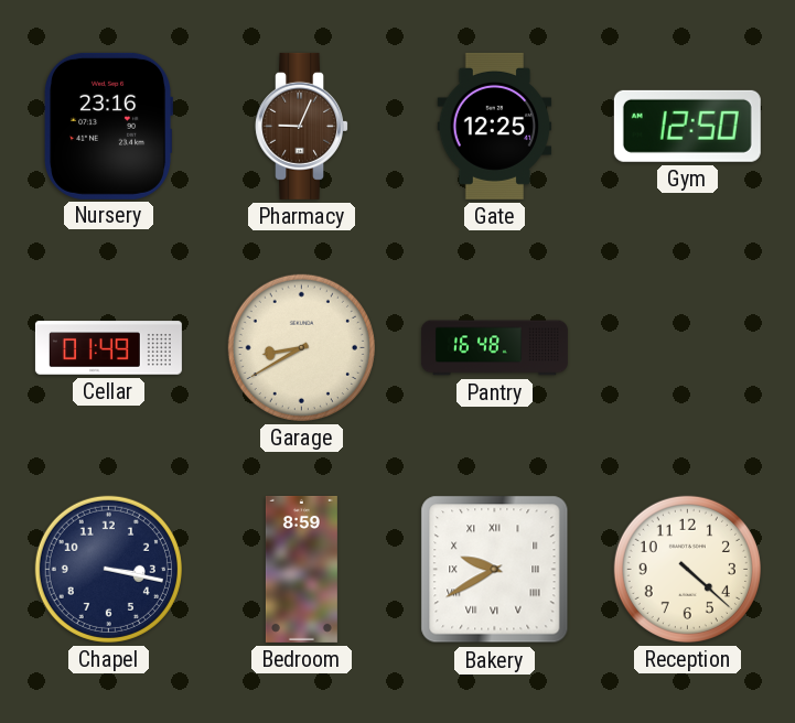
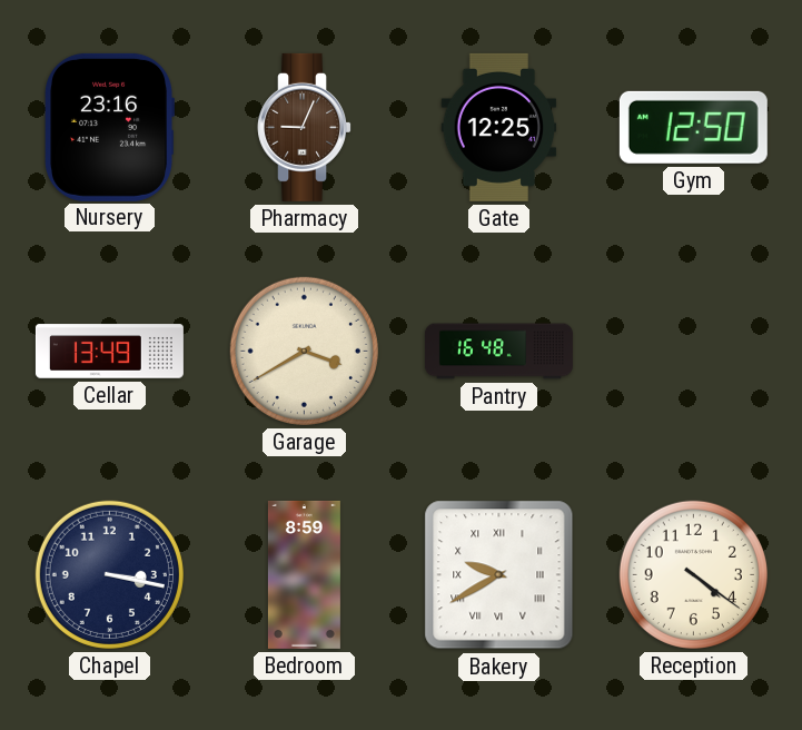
Cellar: 01:49 -> 13:49 (109, 352)
Garage: 8:40 -> 3:40 (304, 351)
Reception: 4:22 -> 4:21 (693, 574)
